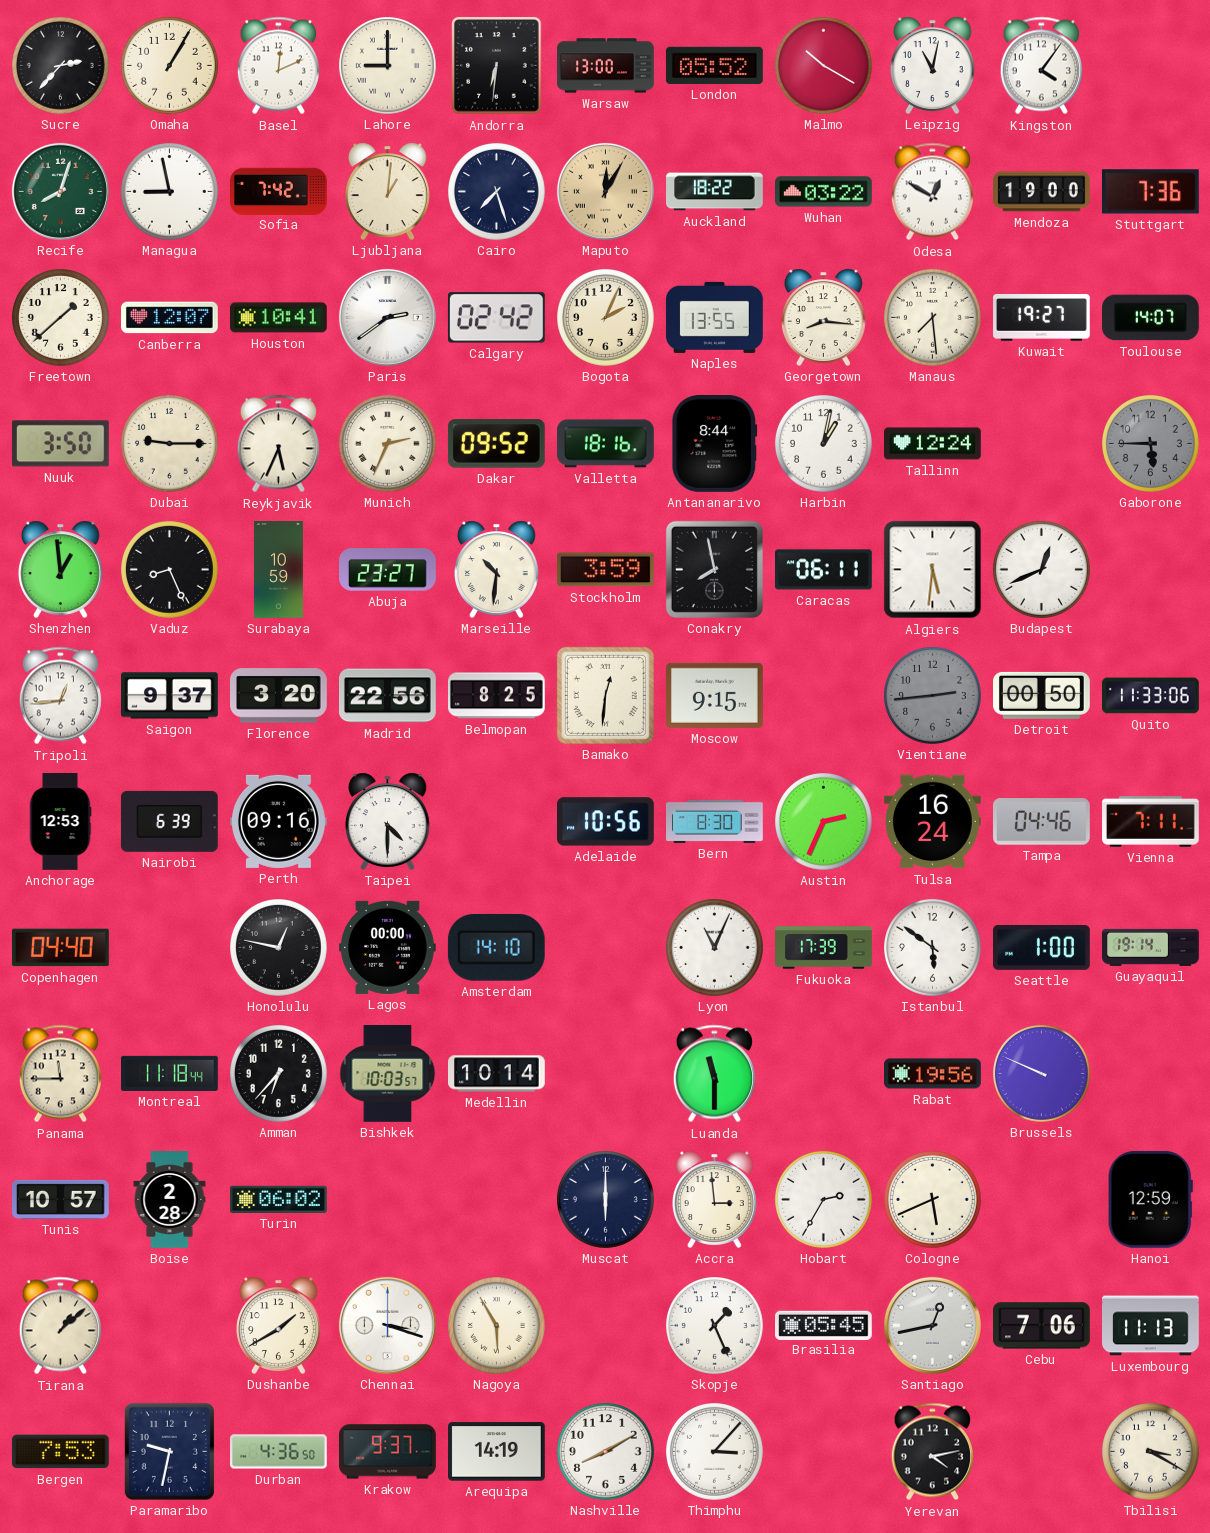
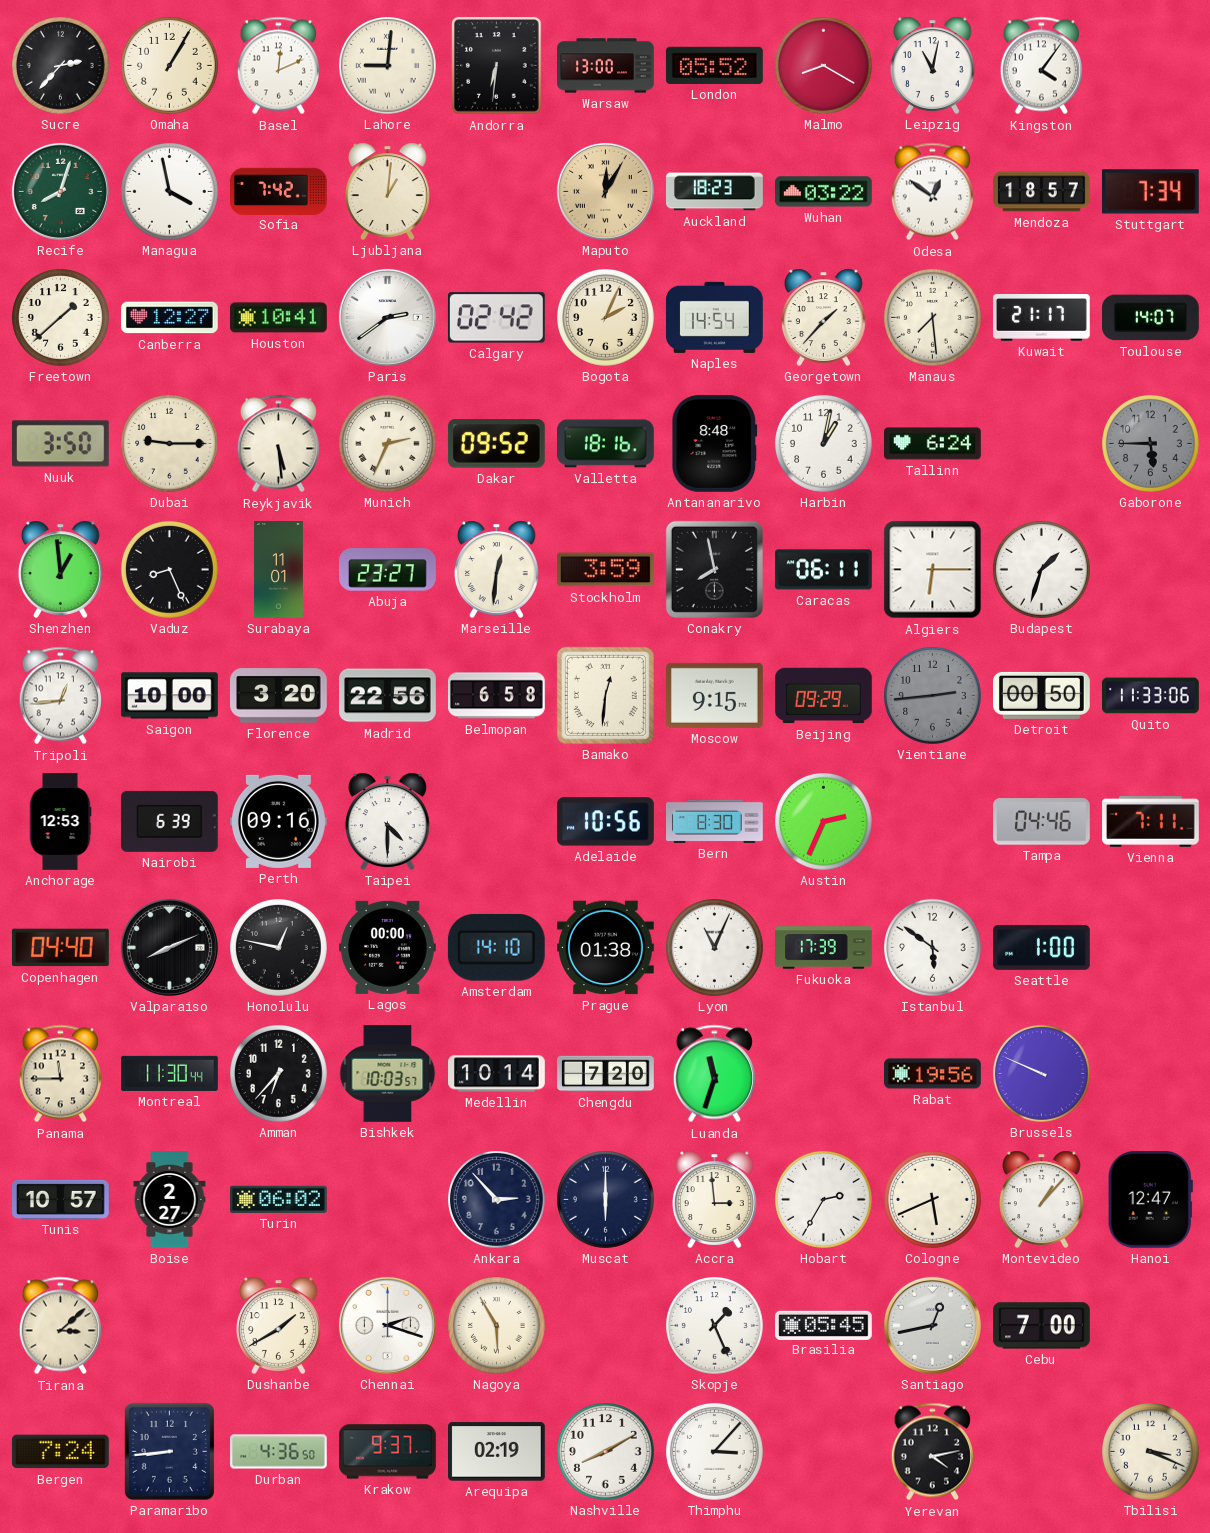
Lahore: 9:00 -> 9:01 (388, 66)
Malmo: 10:20 -> 8:20 (824, 66)
Managua: 8:58 -> 3:58 (170, 192)
Cairo: 7:27 -> none (497, 192)
Auckland: 18:22 -> 18:23 (715, 192)
Odesa: 12:50 -> 12:51 (932, 192)
Mendoza: 19:00 -> 18:57 (1042, 192)
Stuttgart: 7:36 -> 7:34 (1150, 192)
Canberra: 12:07 -> 12:27 (170, 318)
Naples: 13:55 -> 14:54 (715, 317)
Georgetown: 8:16 -> 1:37 (823, 317)
Kuwait: 19:27 -> 21:17 (1042, 318)
Reykjavik: 5:34 -> 5:29 (278, 444)
Antananarivo: 8:44 -> 8:48 (715, 444)
Tallinn: 12:24 -> 6:24 (933, 444)
Surabaya: 10:59 -> 11:01 (278, 570)
Marseille: 10:31 -> 12:31 (496, 569)
Algiers: 5:31 -> 6:15 (933, 570)
Budapest: 12:41 -> 1:33 (1042, 570)
Saigon: 9:37 -> 10:00 (170, 696)
Belmopan: 8:25 -> 6:58 (497, 696)
Beijing: none -> 09:29 (824, 696)
Tulsa: 16:24 -> none (933, 822)
Valparaiso: none -> 8:11 (169, 947)
Prague: none -> 01:38 (606, 948)
Guayaquil: 19:14 -> none (1151, 947)
Montreal: 11:18 -> 11:30 (170, 1073)
Chengdu: none -> 7:20 (606, 1074)
Luanda: 11:30 -> 11:33 (714, 1074)
Boise: 2:28 -> 2:27 (170, 1200)
Ankara: none -> 2:53 (497, 1200)
Montevideo: none -> 1:07 (1041, 1199)
Hanoi: 12:59 -> 12:47 (1150, 1199)
Tirana: 1:08 -> 3:08 (60, 1326)
Chennai: 3:18 -> 2:18 (387, 1325)
Cebu: 7:06 -> 7:00 (1042, 1326)
Luxembourg: 11:13 -> none (1151, 1326)
Bergen: 7:53 -> 7:24 (60, 1452)
Paramaribo: 9:32 -> 8:44 (169, 1451)
Arequipa: 14:19 -> 02:19 (497, 1452)
Tbilisi: 3:20 -> 3:19 (1151, 1452)
